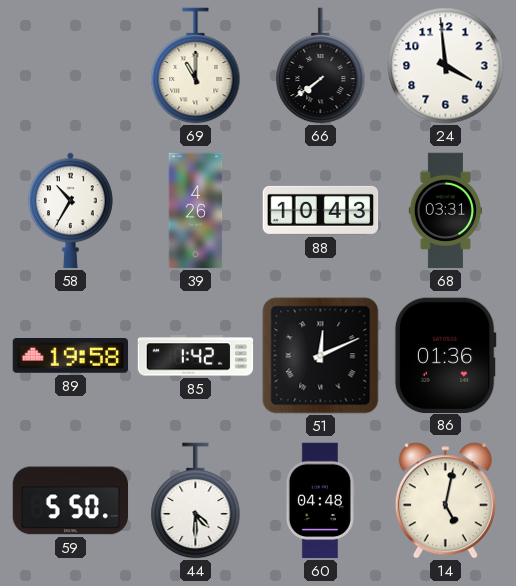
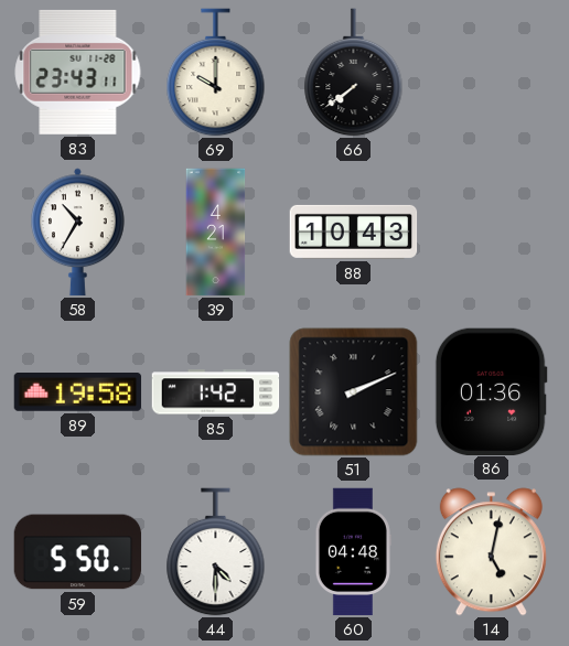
83: none -> 23:43 (78, 72)
69: 11:00 -> 10:00 (216, 73)
24: 3:59 -> none (446, 66)
39: 4:26 -> 4:21 (216, 233)
68: 03:31 -> none (445, 211)
51: 12:11 -> 2:11 (354, 392)
